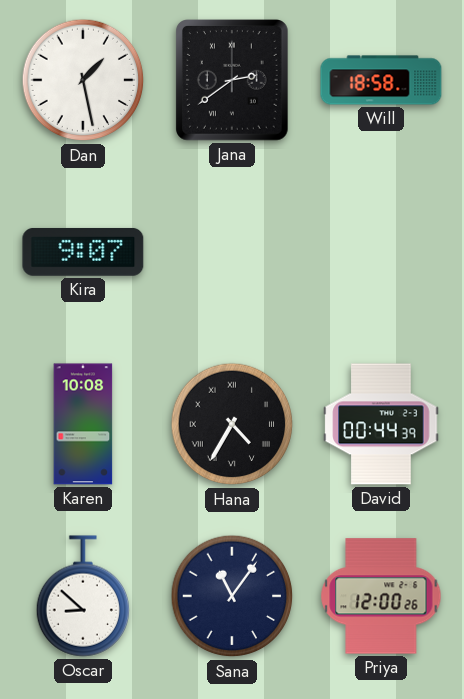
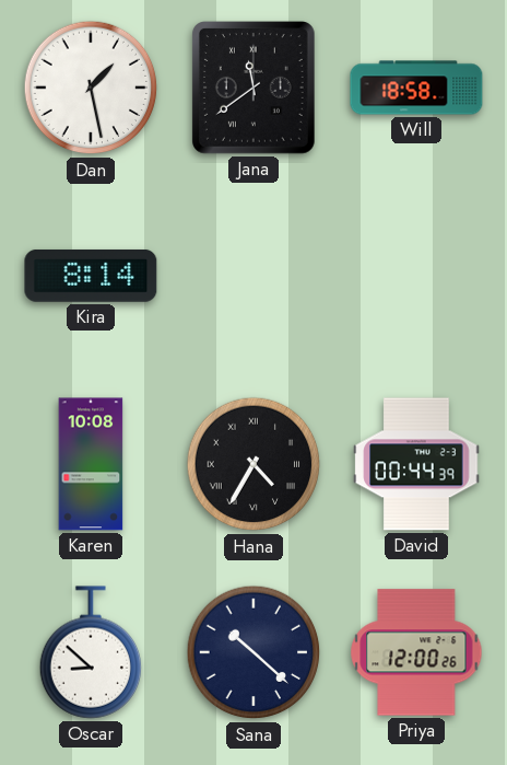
Jana: 2:39 -> 11:39 (255, 89)
Kira: 9:07 -> 8:14 (91, 276)
Sana: 11:06 -> 10:22 (253, 652)
